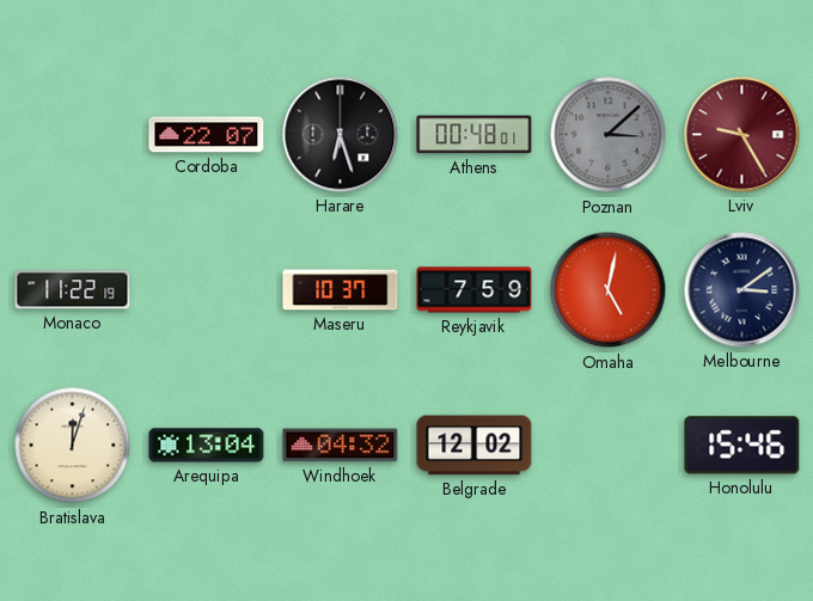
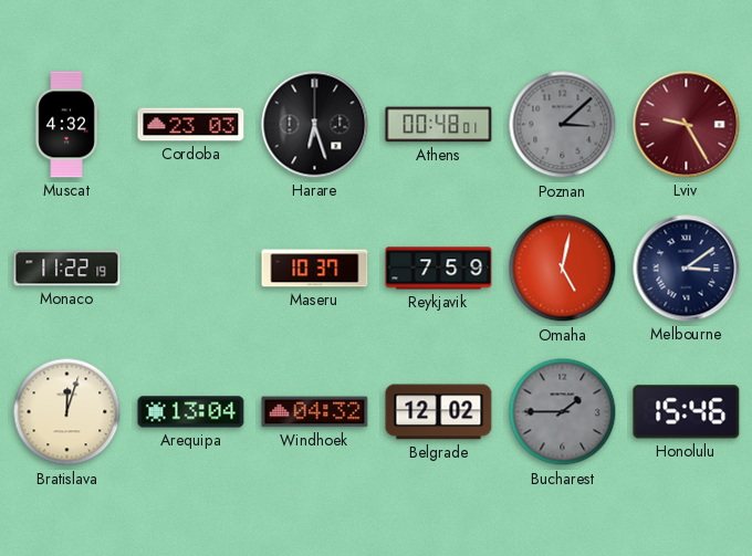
Muscat: none -> 4:32 (66, 125)
Cordoba: 22:07 -> 23:03 (191, 125)
Bucharest: none -> 1:45 (563, 412)
